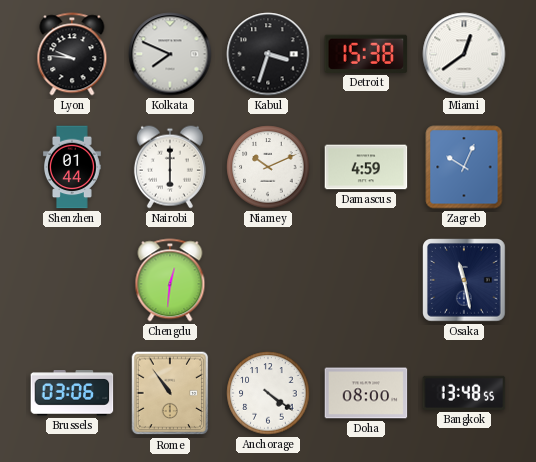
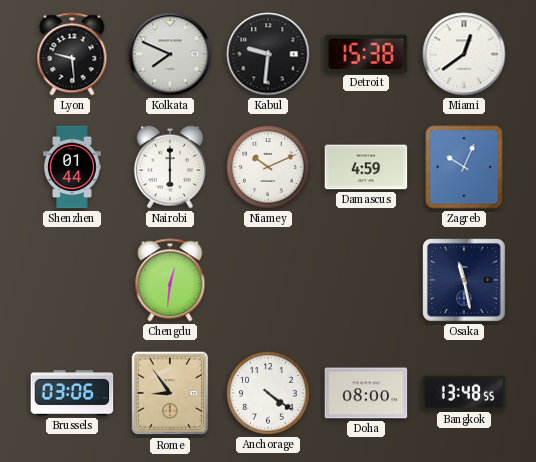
Lyon: 9:46 -> 9:29 (72, 54)
Kabul: 3:33 -> 9:31 (268, 54)
Rome: 10:54 -> 8:54 (170, 393)
